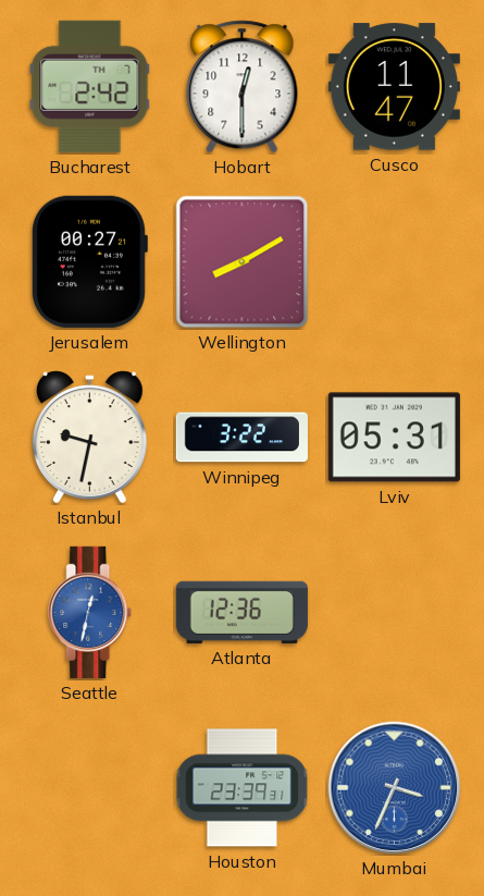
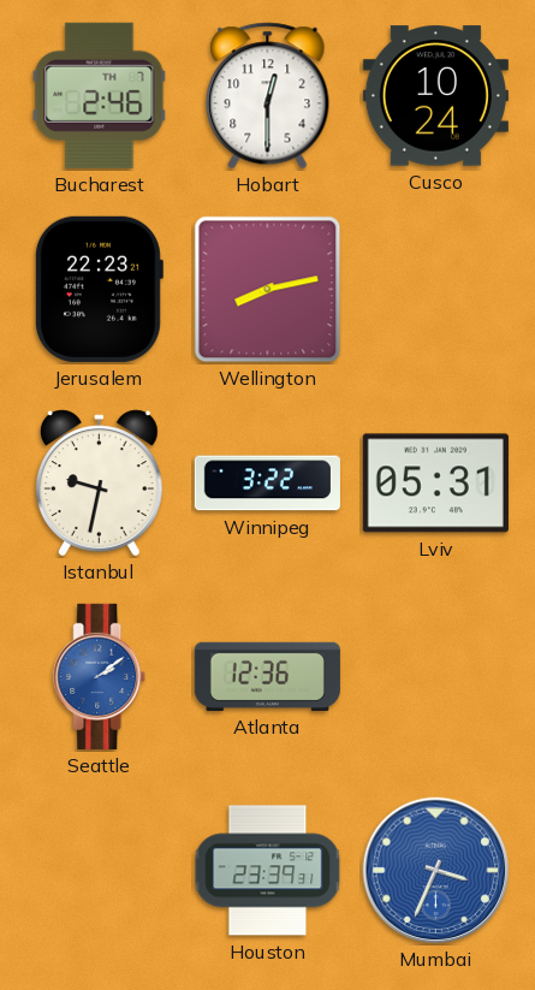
Bucharest: 2:42 -> 2:46 (100, 95)
Cusco: 11:47 -> 10:24 (435, 96)
Jerusalem: 00:27 -> 22:23 (99, 289)
Wellington: 8:10 -> 8:13 (268, 290)
Seattle: 12:32 -> 2:09 (100, 676)
